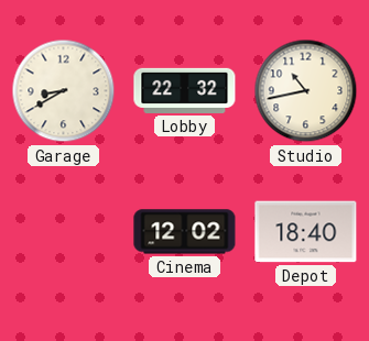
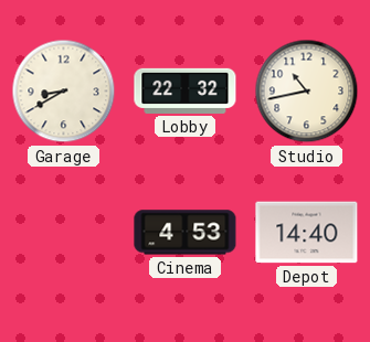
Cinema: 12:02 -> 4:53 (186, 233)
Depot: 18:40 -> 14:40 (307, 233)
